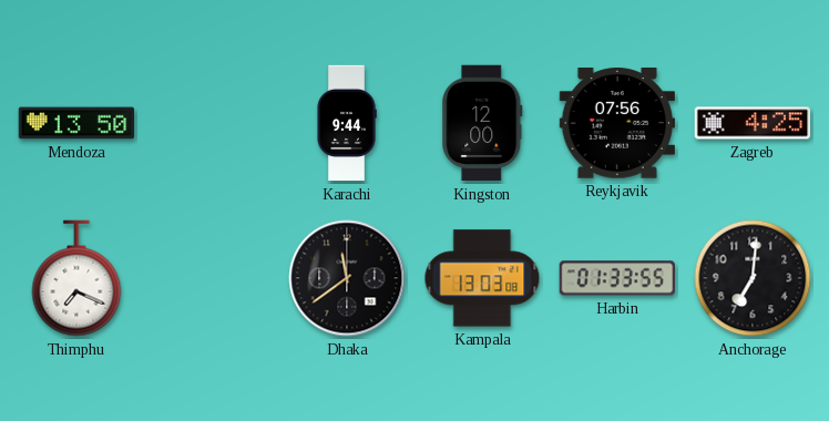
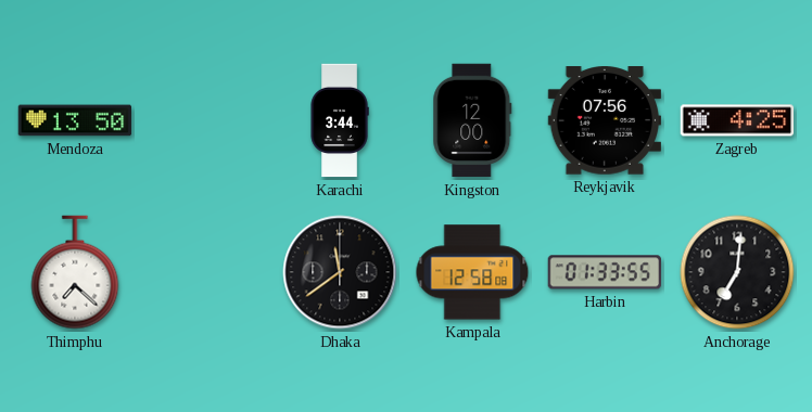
Karachi: 9:44 -> 3:44 (340, 120)
Thimphu: 7:19 -> 7:22 (75, 272)
Kampala: 13:03 -> 12:58 (472, 272)
